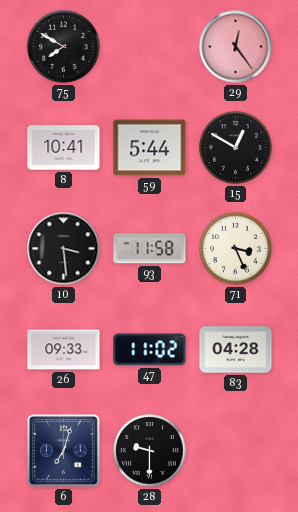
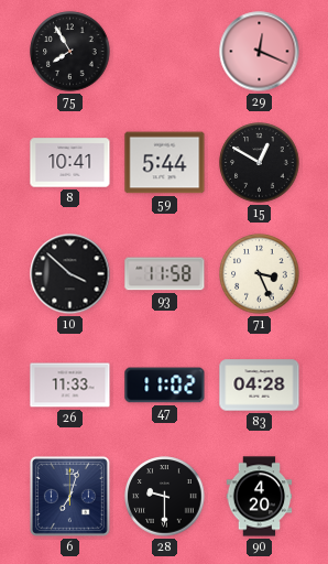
75: 7:50 -> 7:55 (70, 52)
29: 12:24 -> 12:19 (260, 52)
10: 3:29 -> 3:52 (70, 274)
26: 09:33 -> 11:33 (70, 386)
90: none -> 4:20 (260, 497)
